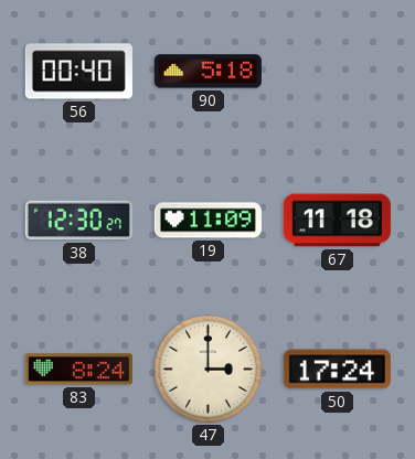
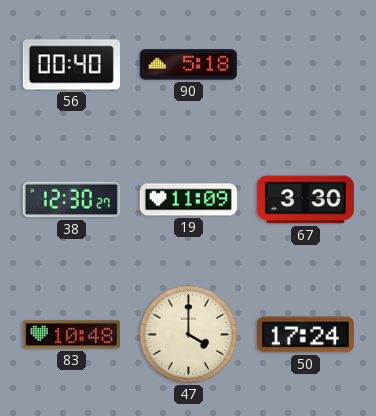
67: 11:18 -> 3:30 (305, 200)
83: 8:24 -> 10:48 (71, 335)
47: 3:00 -> 4:00 (188, 334)
